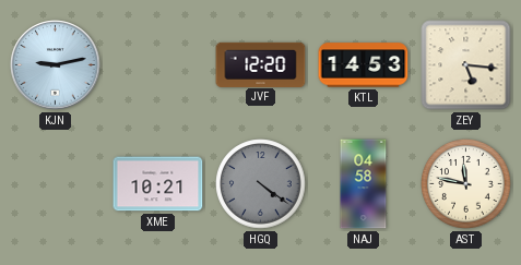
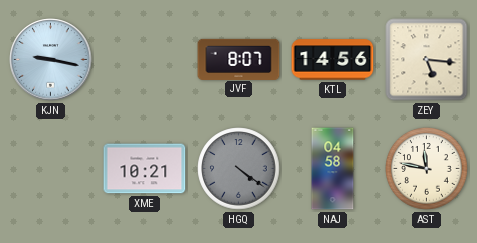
KJN: 9:13 -> 9:17 (51, 60)
JVF: 12:20 -> 8:07 (239, 59)
KTL: 14:53 -> 14:56 (333, 60)
